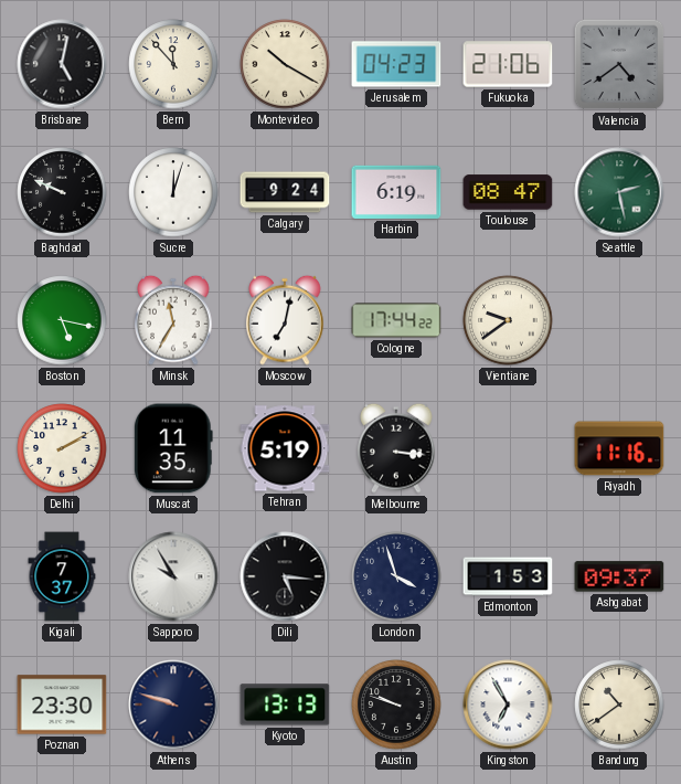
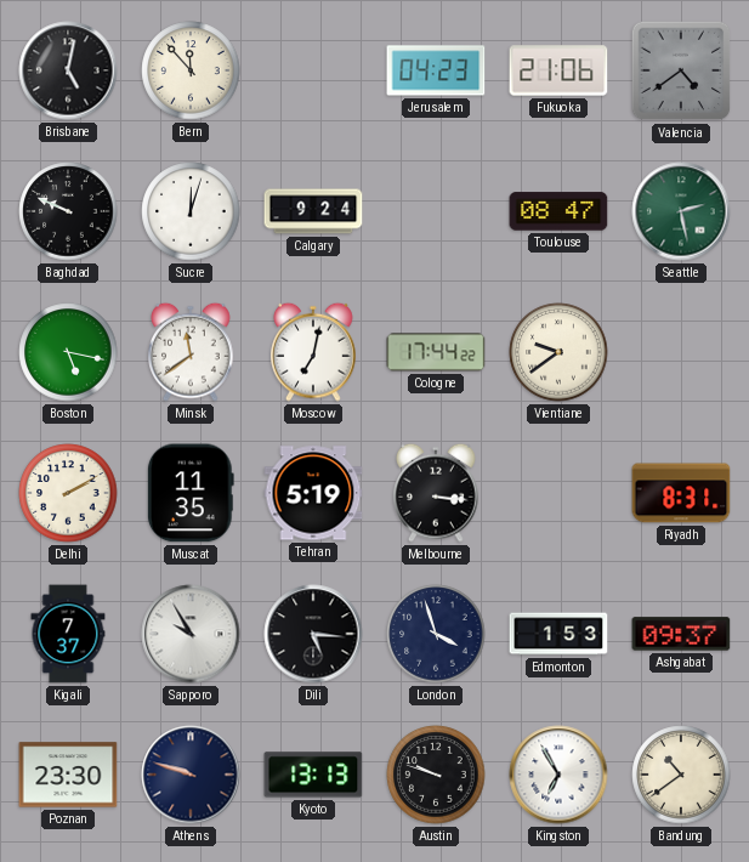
Montevideo: 10:20 -> none (285, 64)
Harbin: 6:19 -> none (396, 192)
Minsk: 11:35 -> 11:39 (191, 352)
Riyadh: 11:16 -> 8:31 (681, 493)
